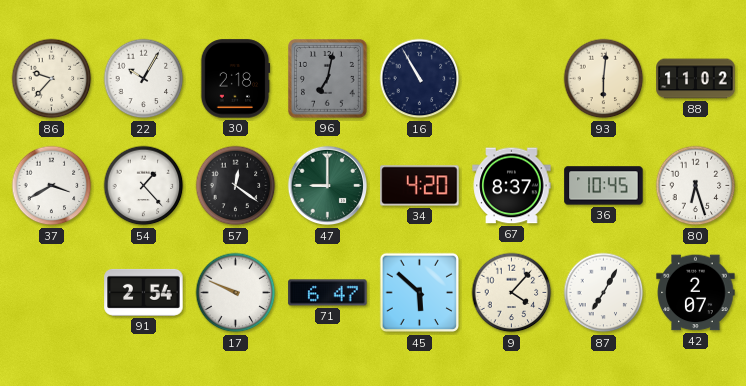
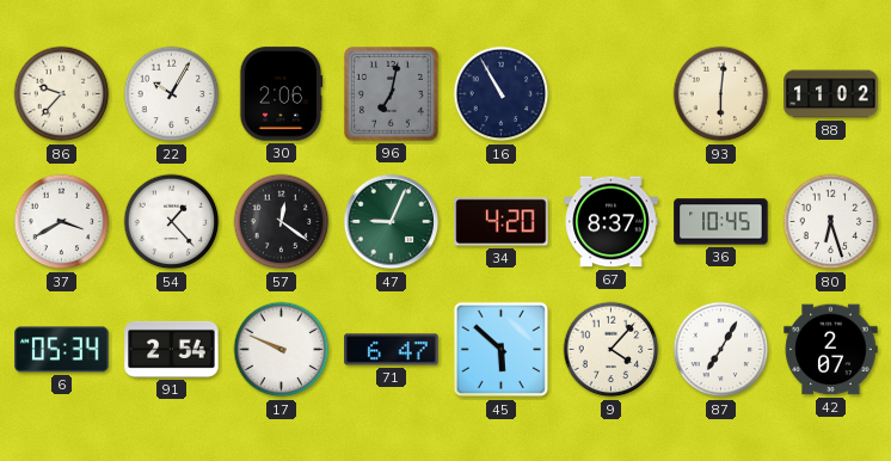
30: 2:18 -> 2:06 (281, 94)
47: 9:00 -> 9:04 (392, 222)
6: none -> 05:34 (62, 350)
